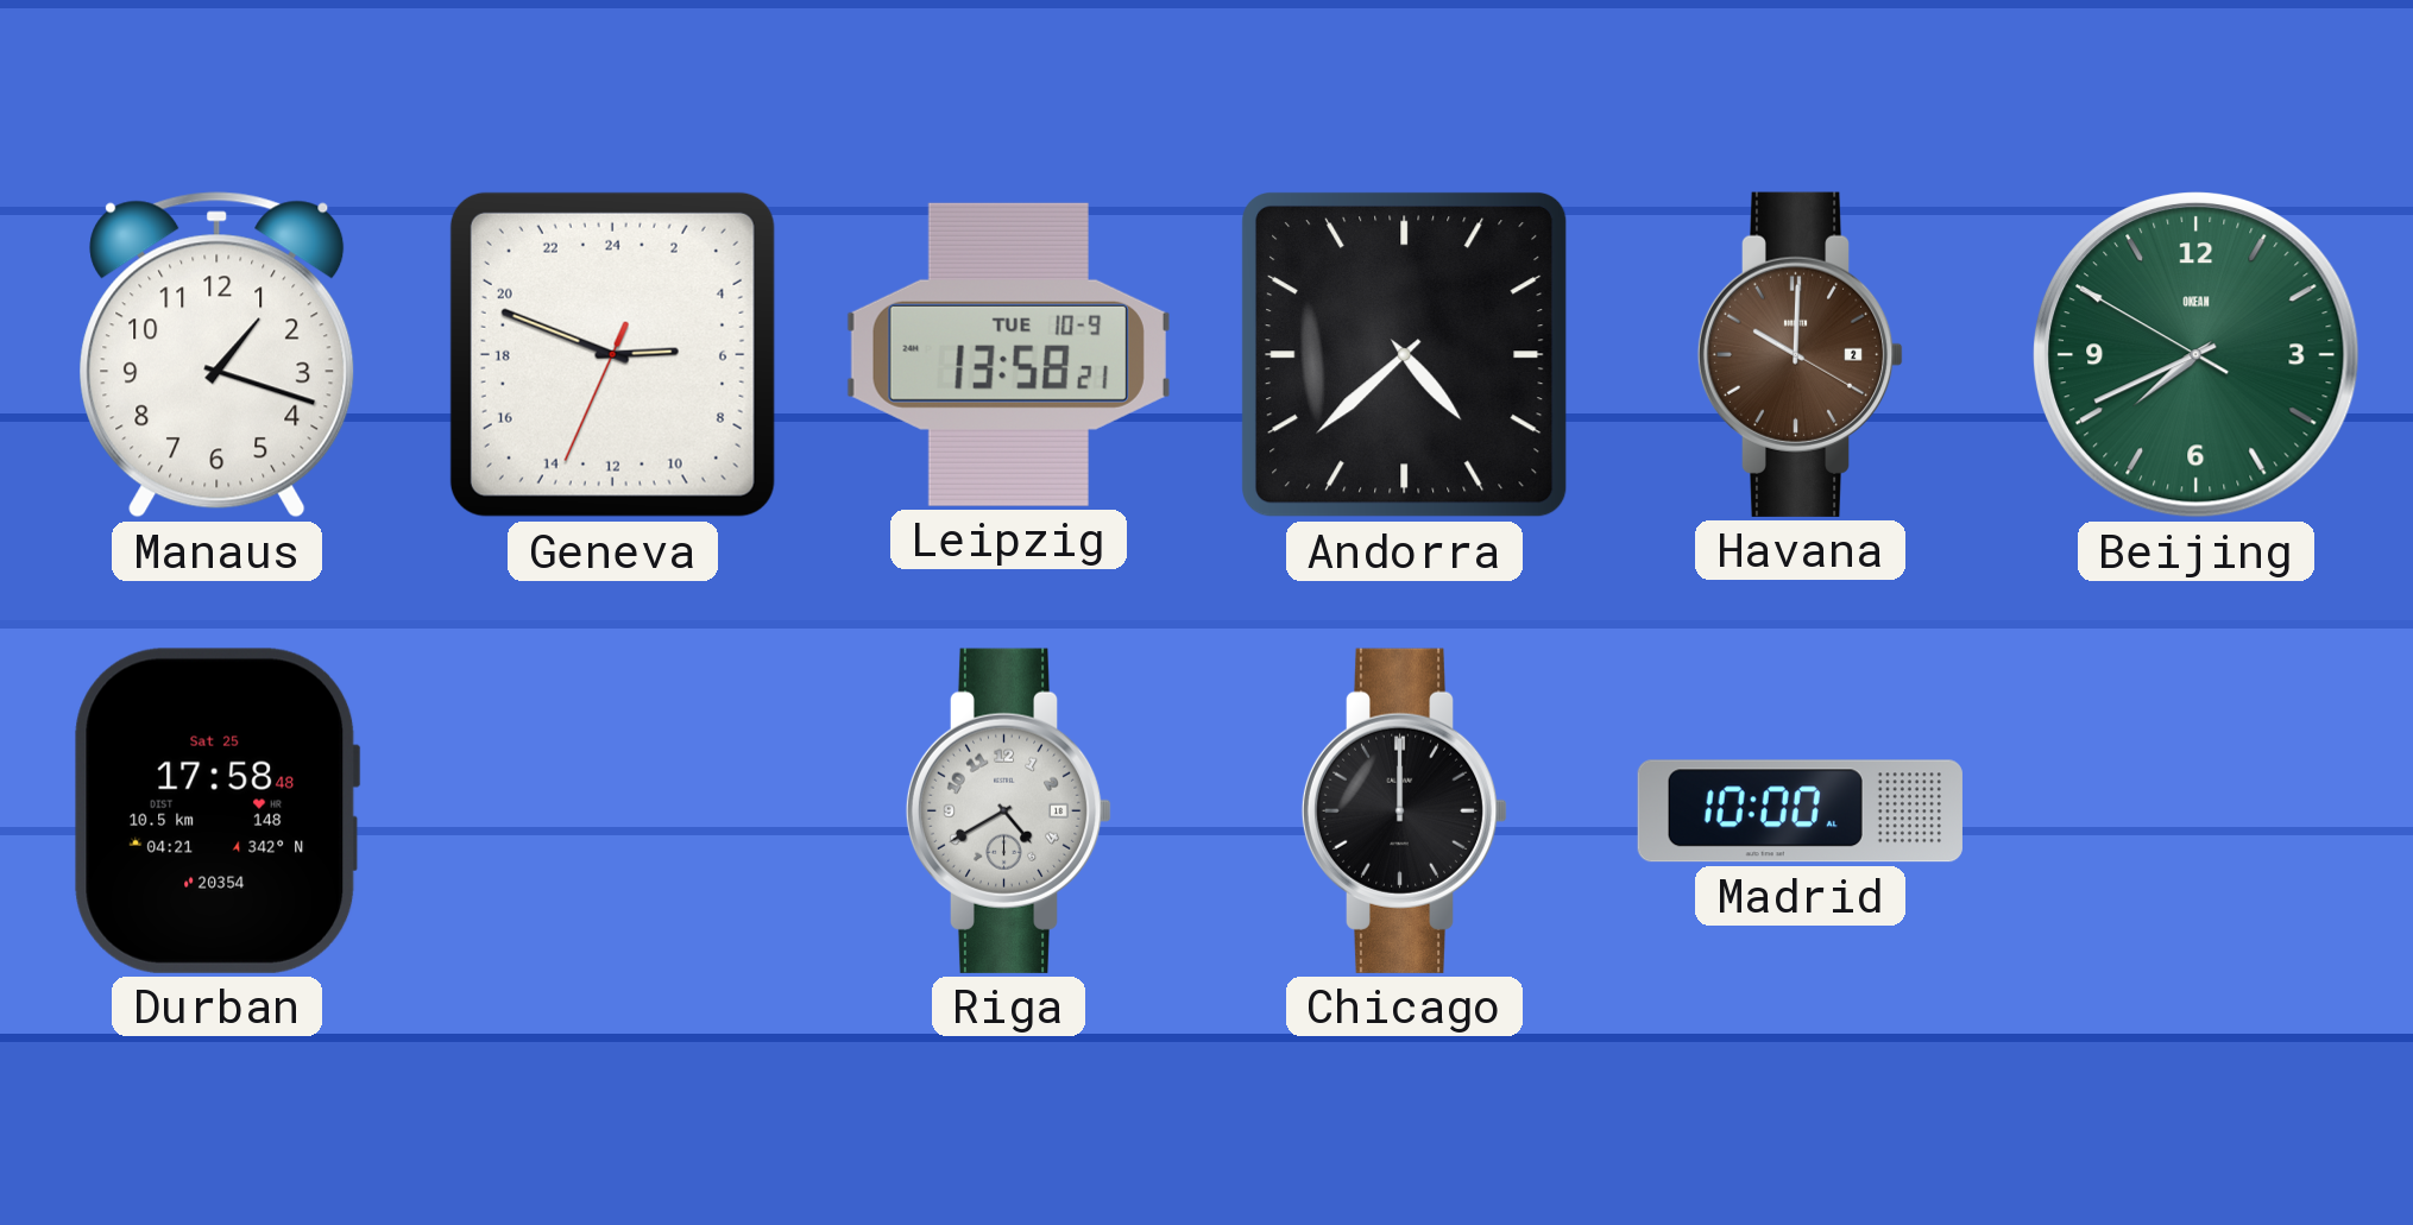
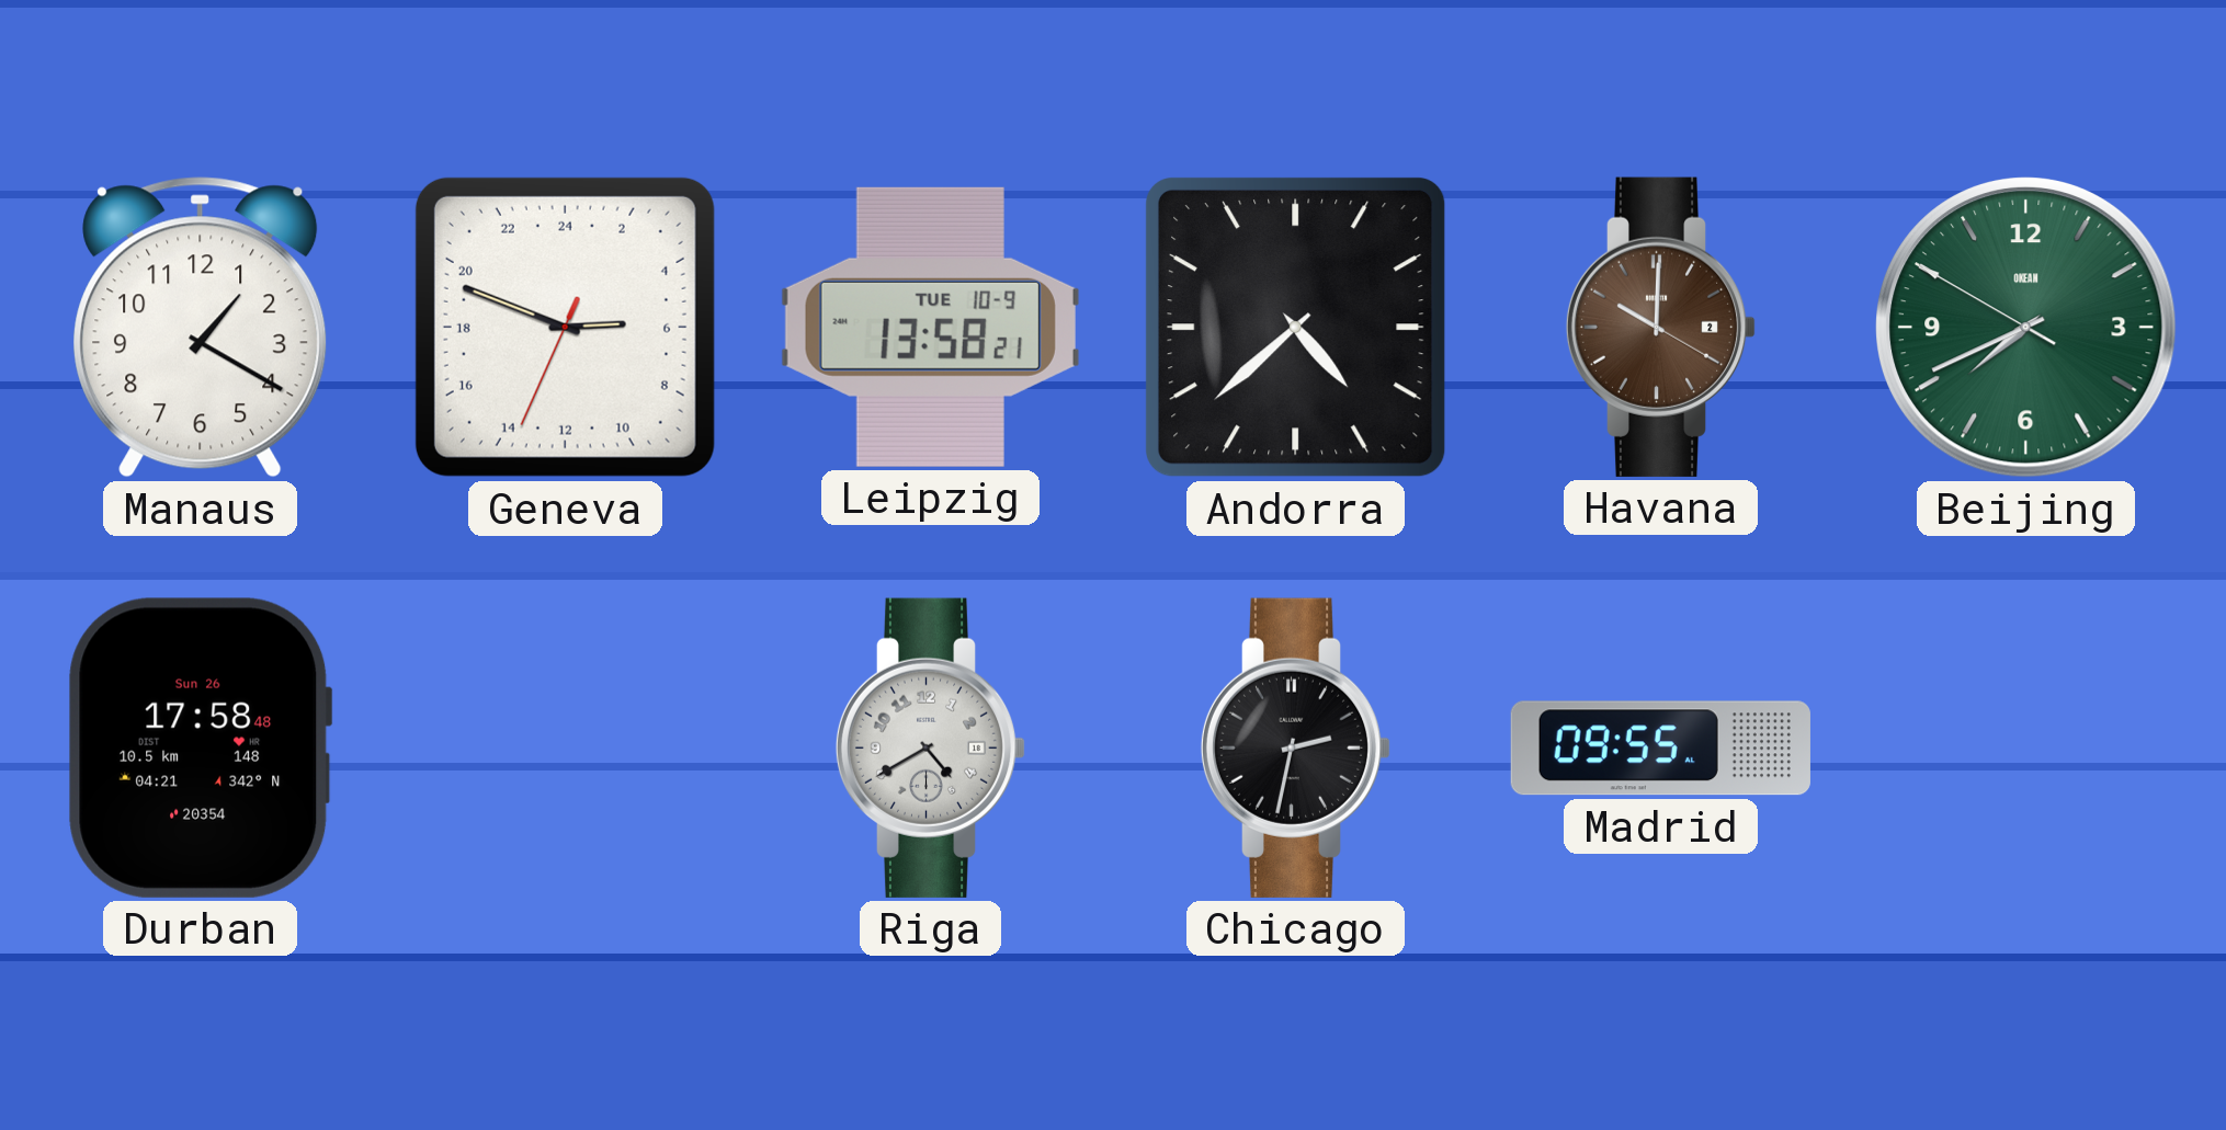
Manaus: 1:18 -> 1:20 (201, 328)
Durban date: Sat 25 -> Sun 26 (200, 747)
Chicago: 12:00 -> 2:32 (1296, 747)
Madrid: 10:00 -> 09:55 (1660, 749)
